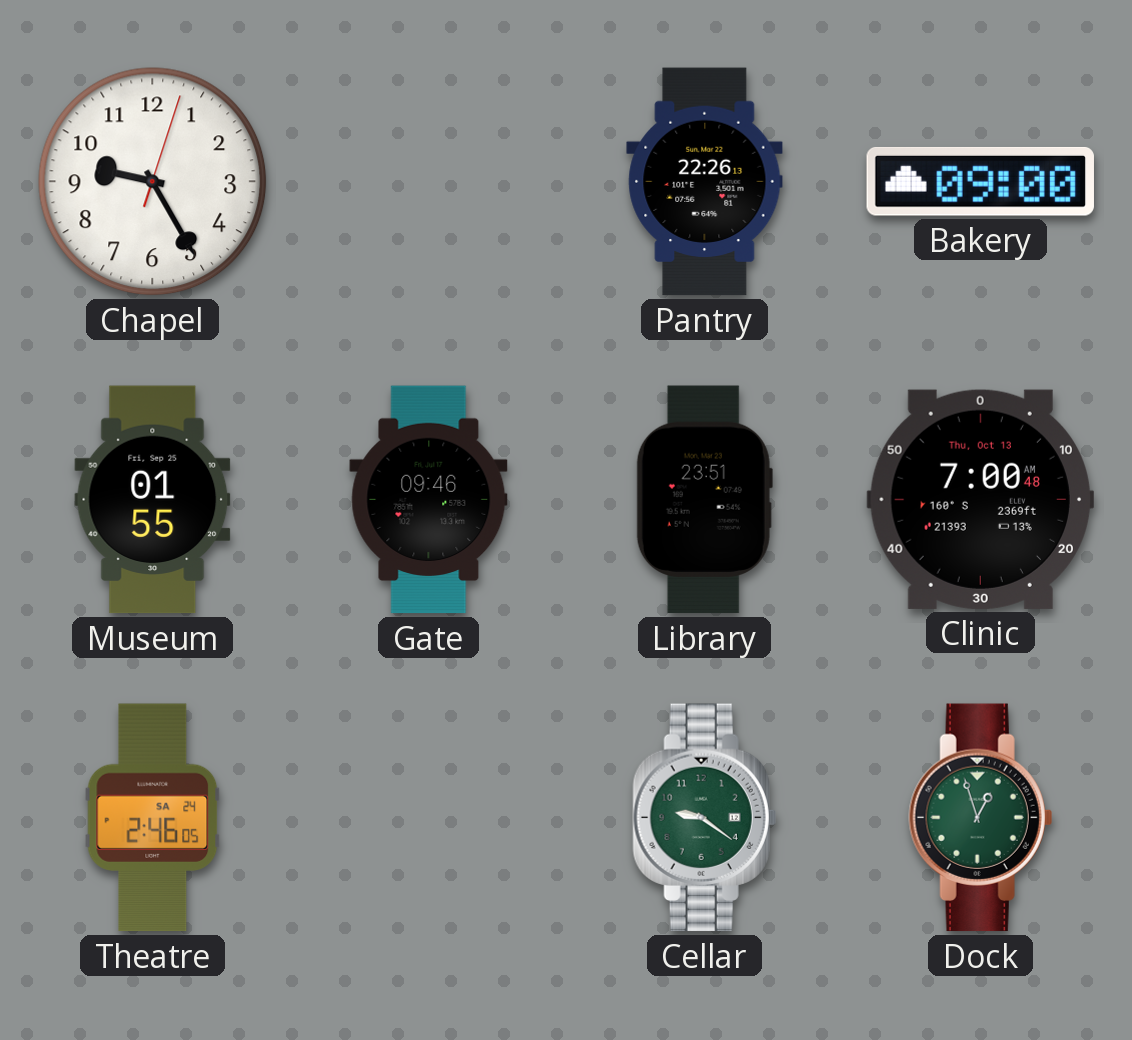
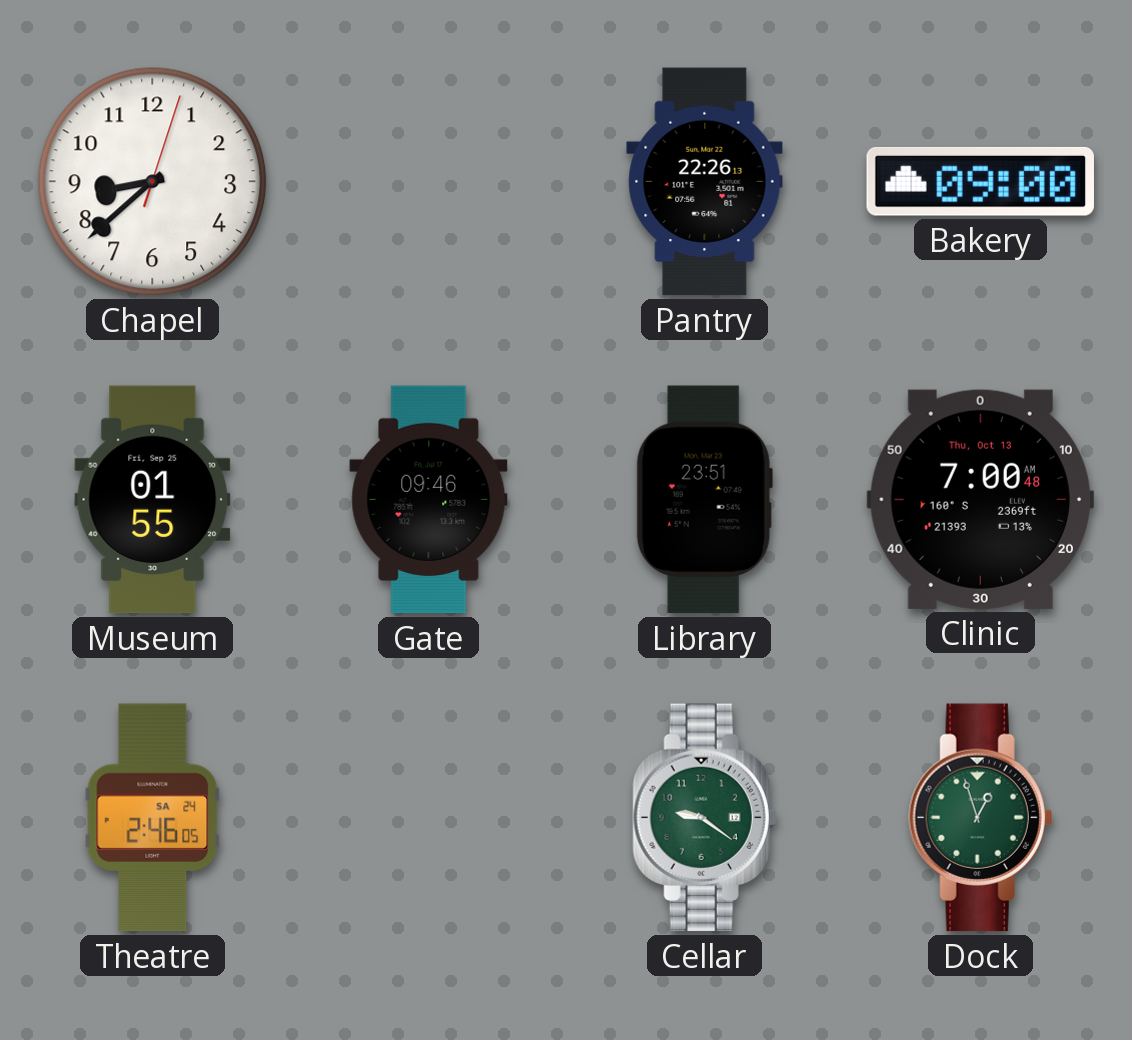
Chapel: 9:25 -> 8:38 (153, 182)
